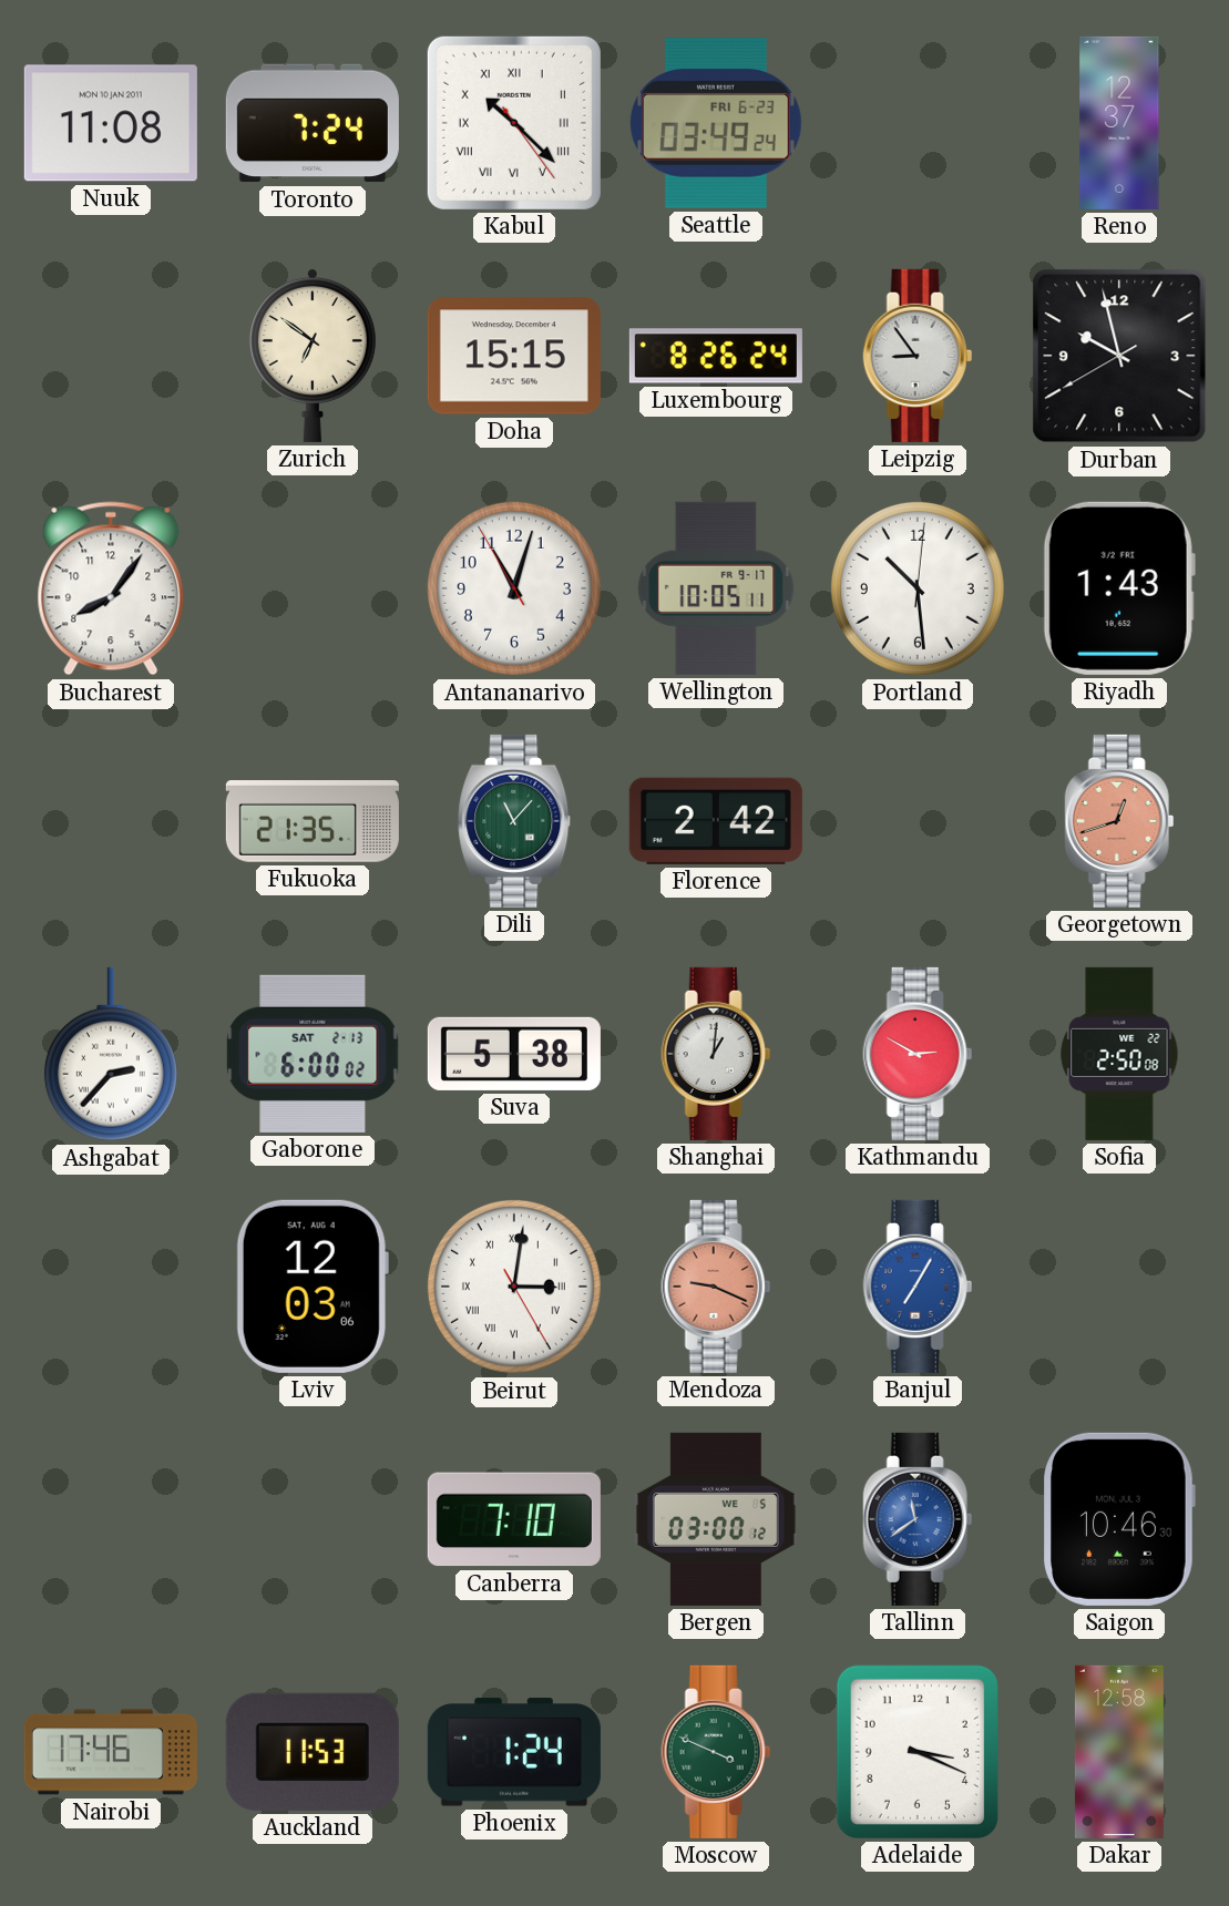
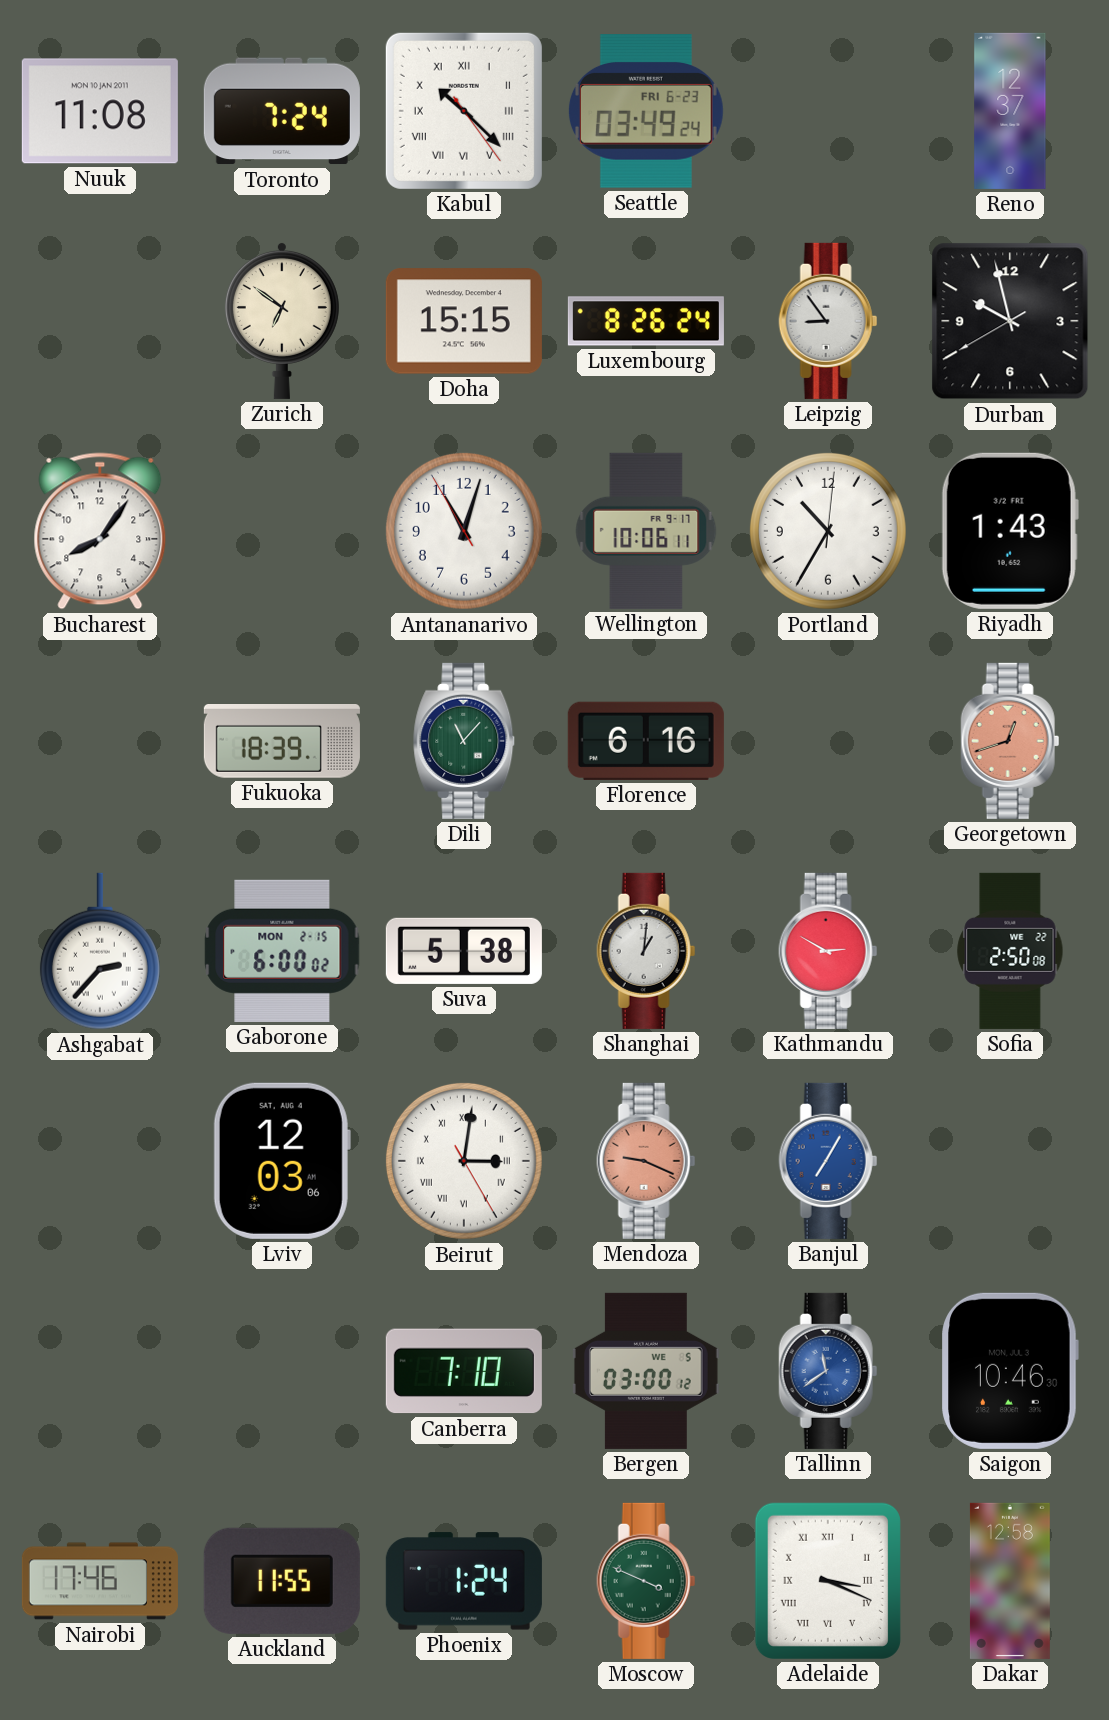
Wellington: 10:05 -> 10:06 (646, 531)
Portland: 10:29 -> 10:35 (828, 531)
Fukuoka: 21:35 -> 18:39 (282, 742)
Florence: 2:42 -> 6:16 (646, 741)
Gaborone date: SAT 2-13 -> MON 2-15 (282, 951)
Auckland: 11:53 -> 11:55 (282, 1581)
Adelaide numerals: Arabic -> Roman (828, 1581)
